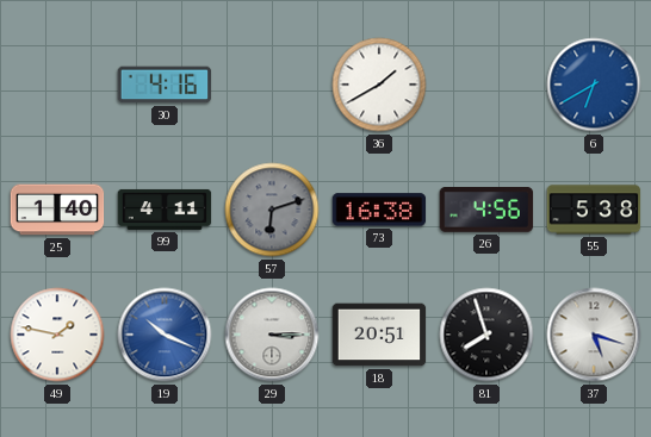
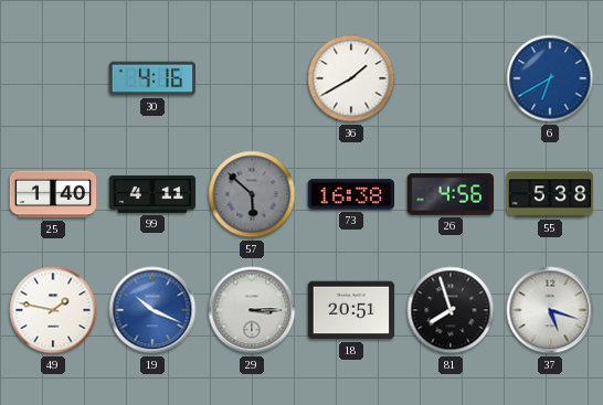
57: 6:12 -> 5:52 (252, 194)
